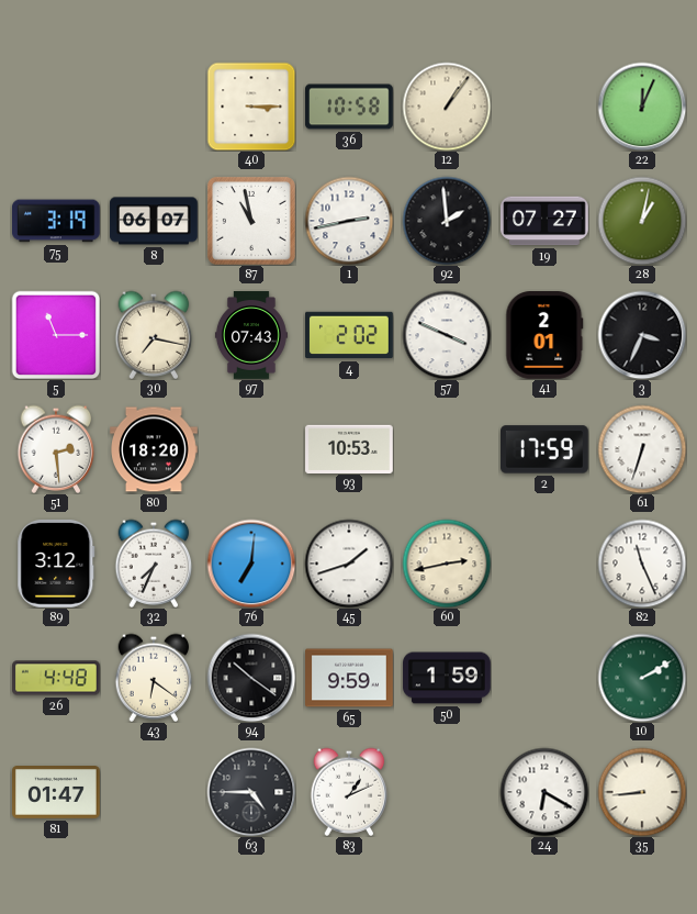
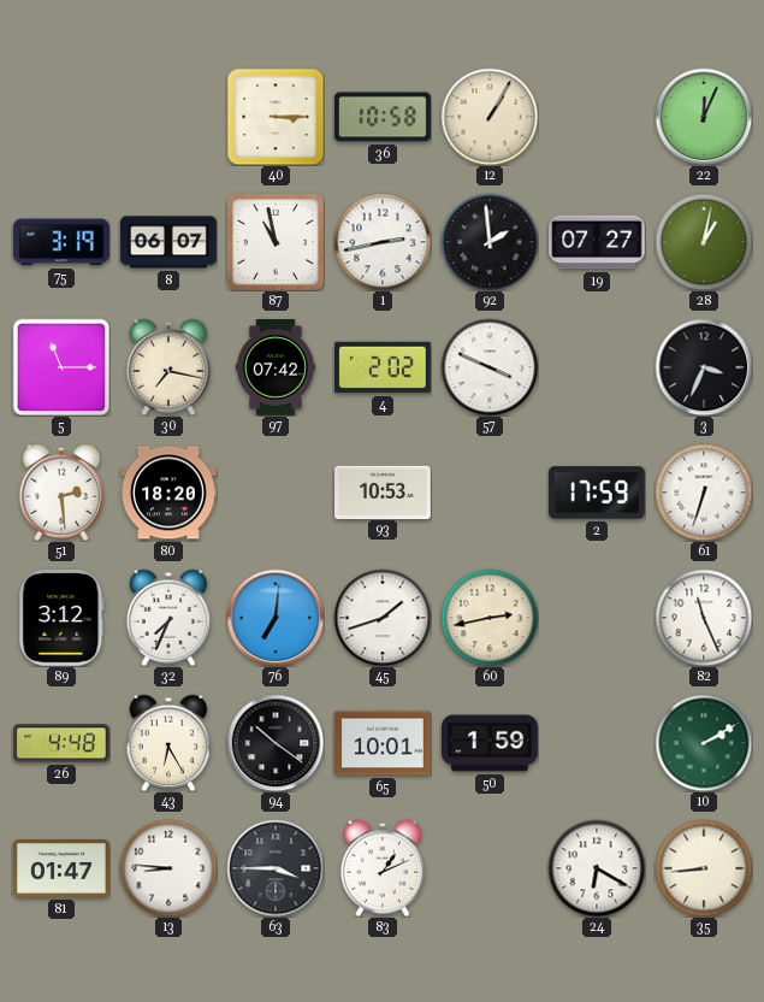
12: 1:06 -> 1:05 (490, 117)
97: 07:43 -> 07:42 (276, 367)
41: 2:01 -> none (544, 336)
43: 6:21 -> 6:25 (168, 743)
65: 9:59 -> 10:01 (383, 743)
13: none -> 8:46 (168, 868)
63: 4:45 -> 3:45 (276, 868)
